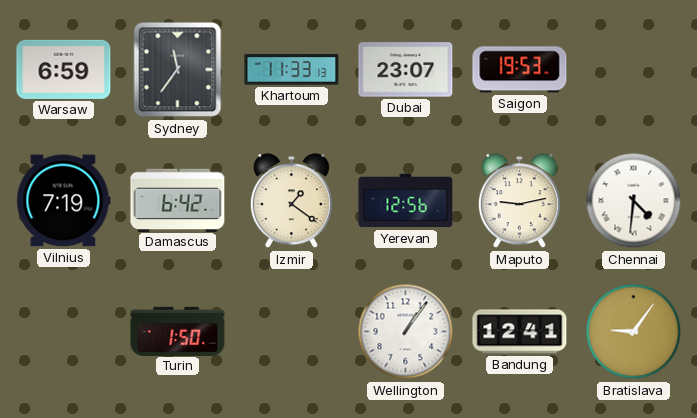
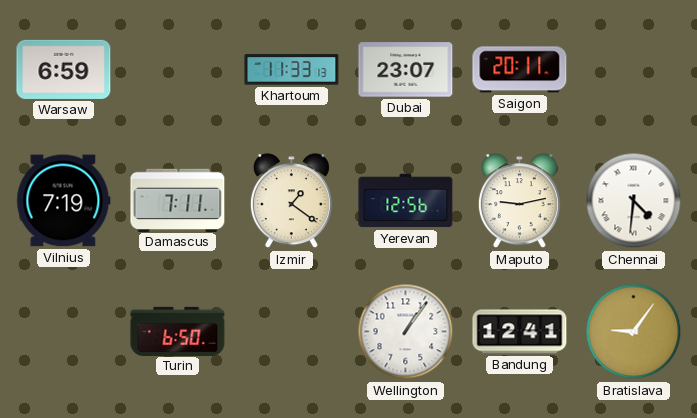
Sydney: 11:36 -> none (178, 70)
Saigon: 19:53 -> 20:11 (520, 70)
Damascus: 6:42 -> 7:11 (178, 200)
Turin: 1:50 -> 6:50 (178, 331)
